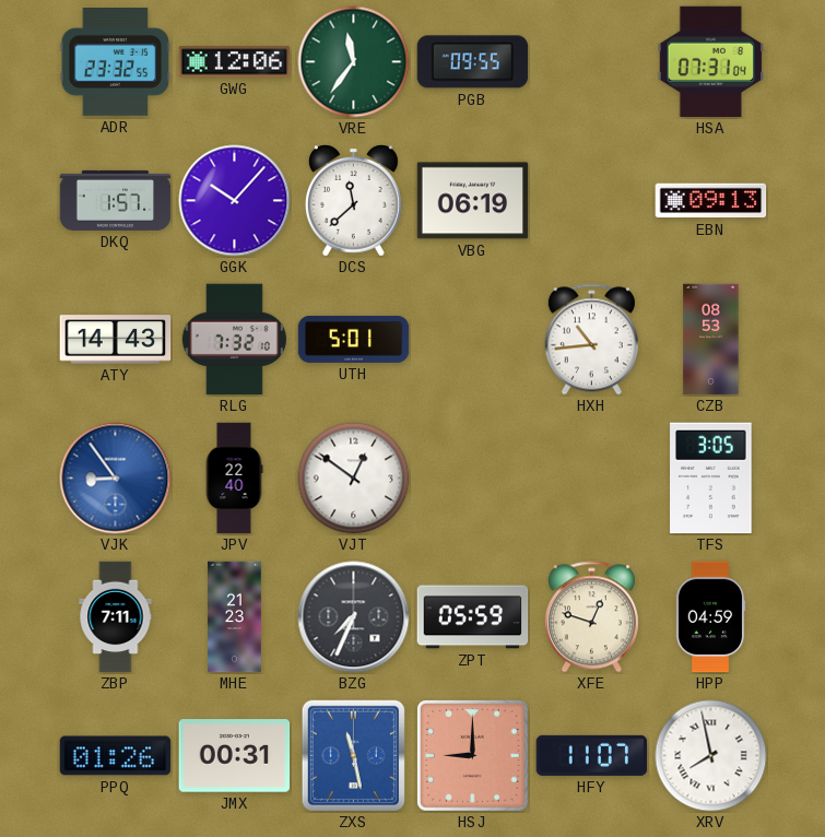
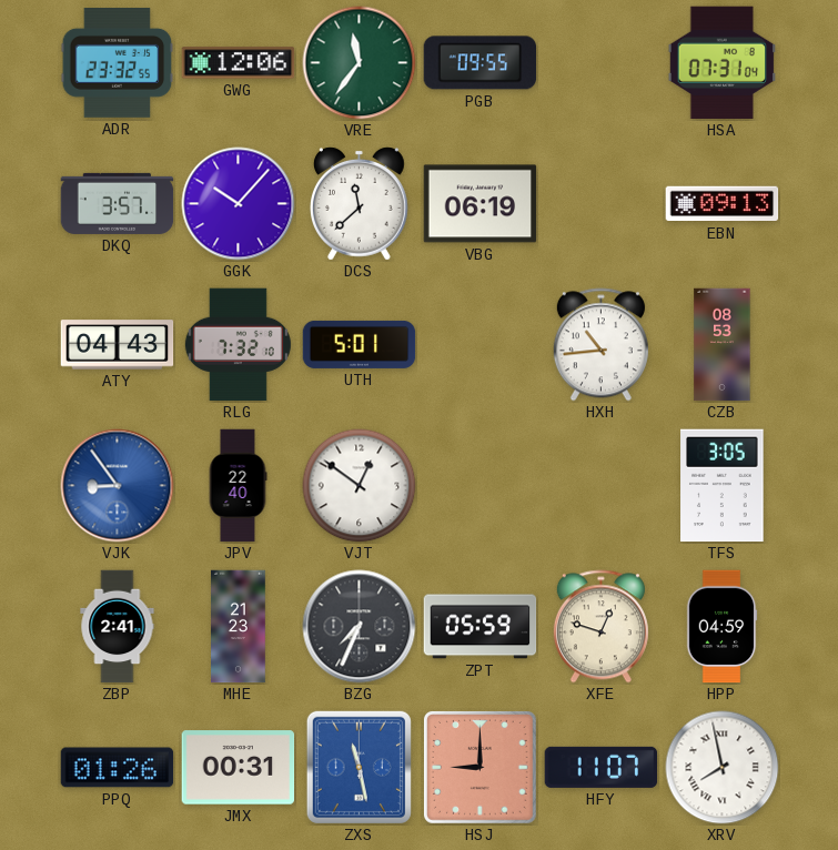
DKQ: 1:57 -> 3:57 (118, 203)
ATY: 14:43 -> 04:43 (118, 345)
ZBP: 7:11 -> 2:41 (118, 627)
